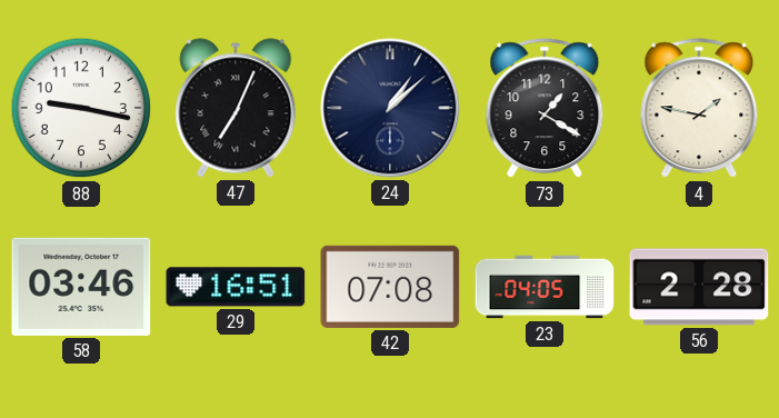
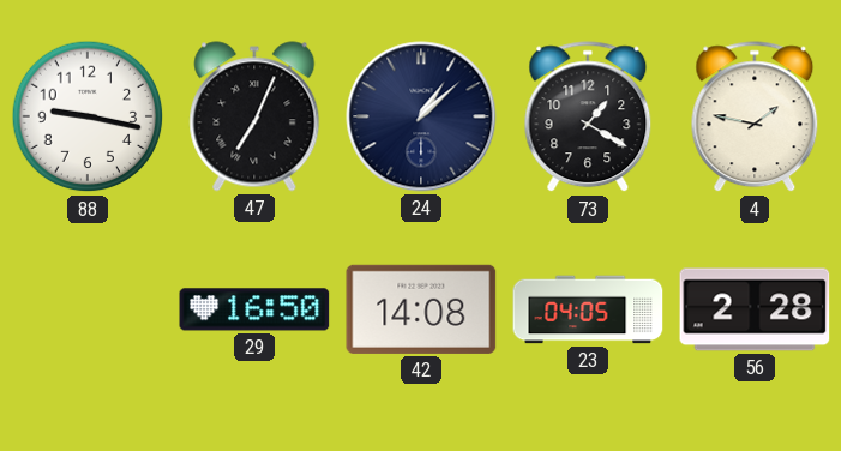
58: 03:46 -> none (81, 287)
29: 16:51 -> 16:50 (254, 309)
42: 07:08 -> 14:08 (421, 309)
